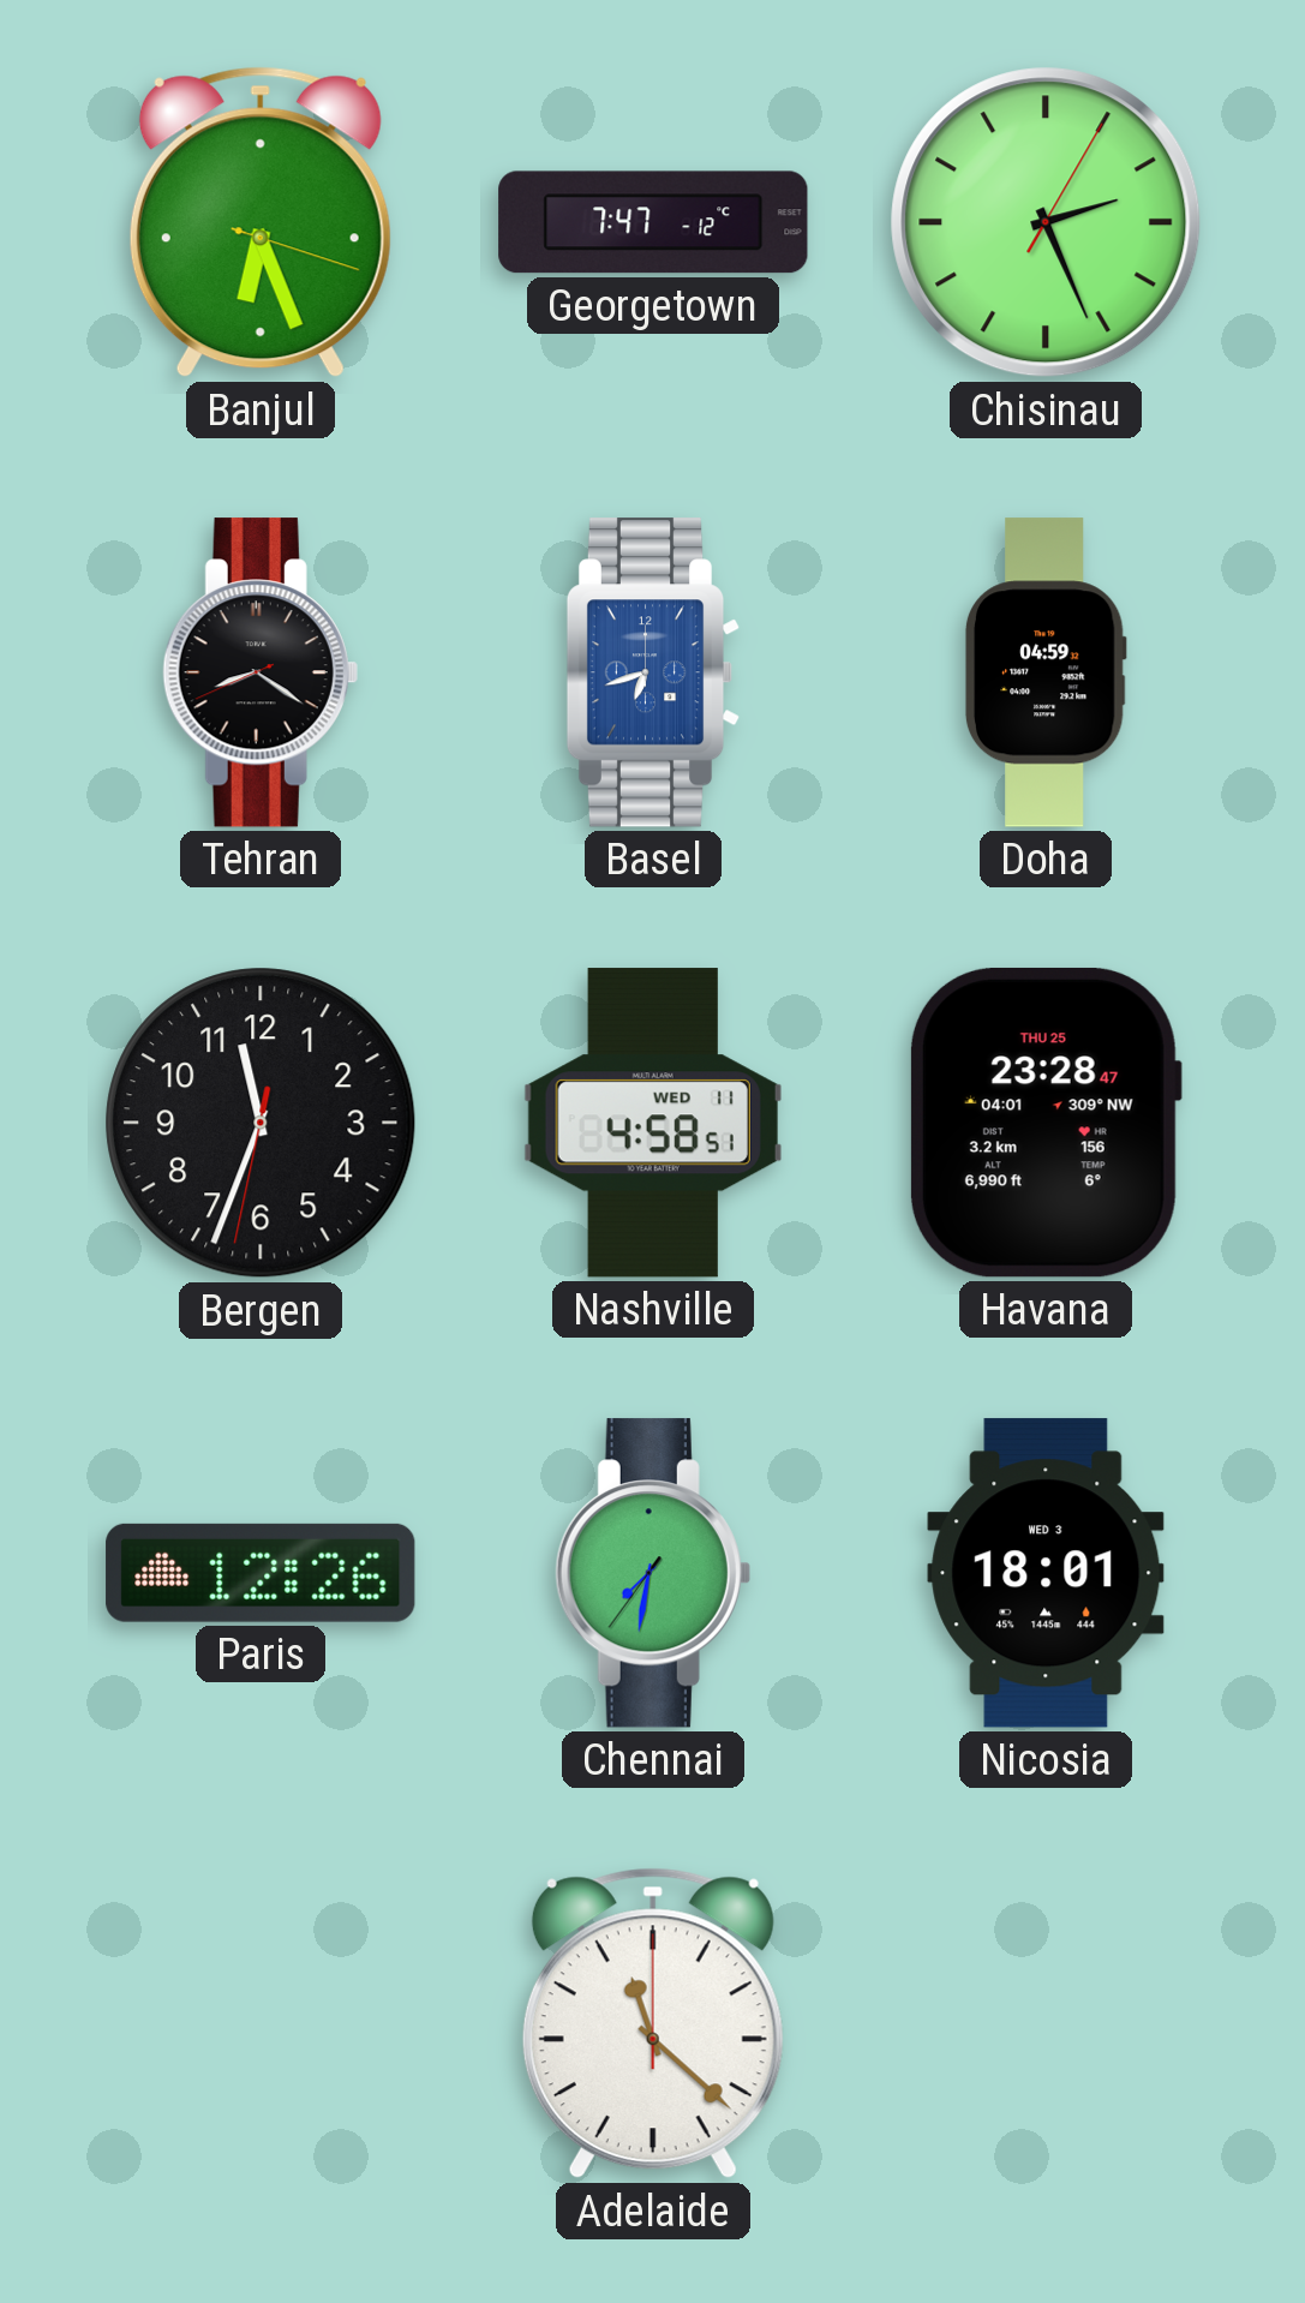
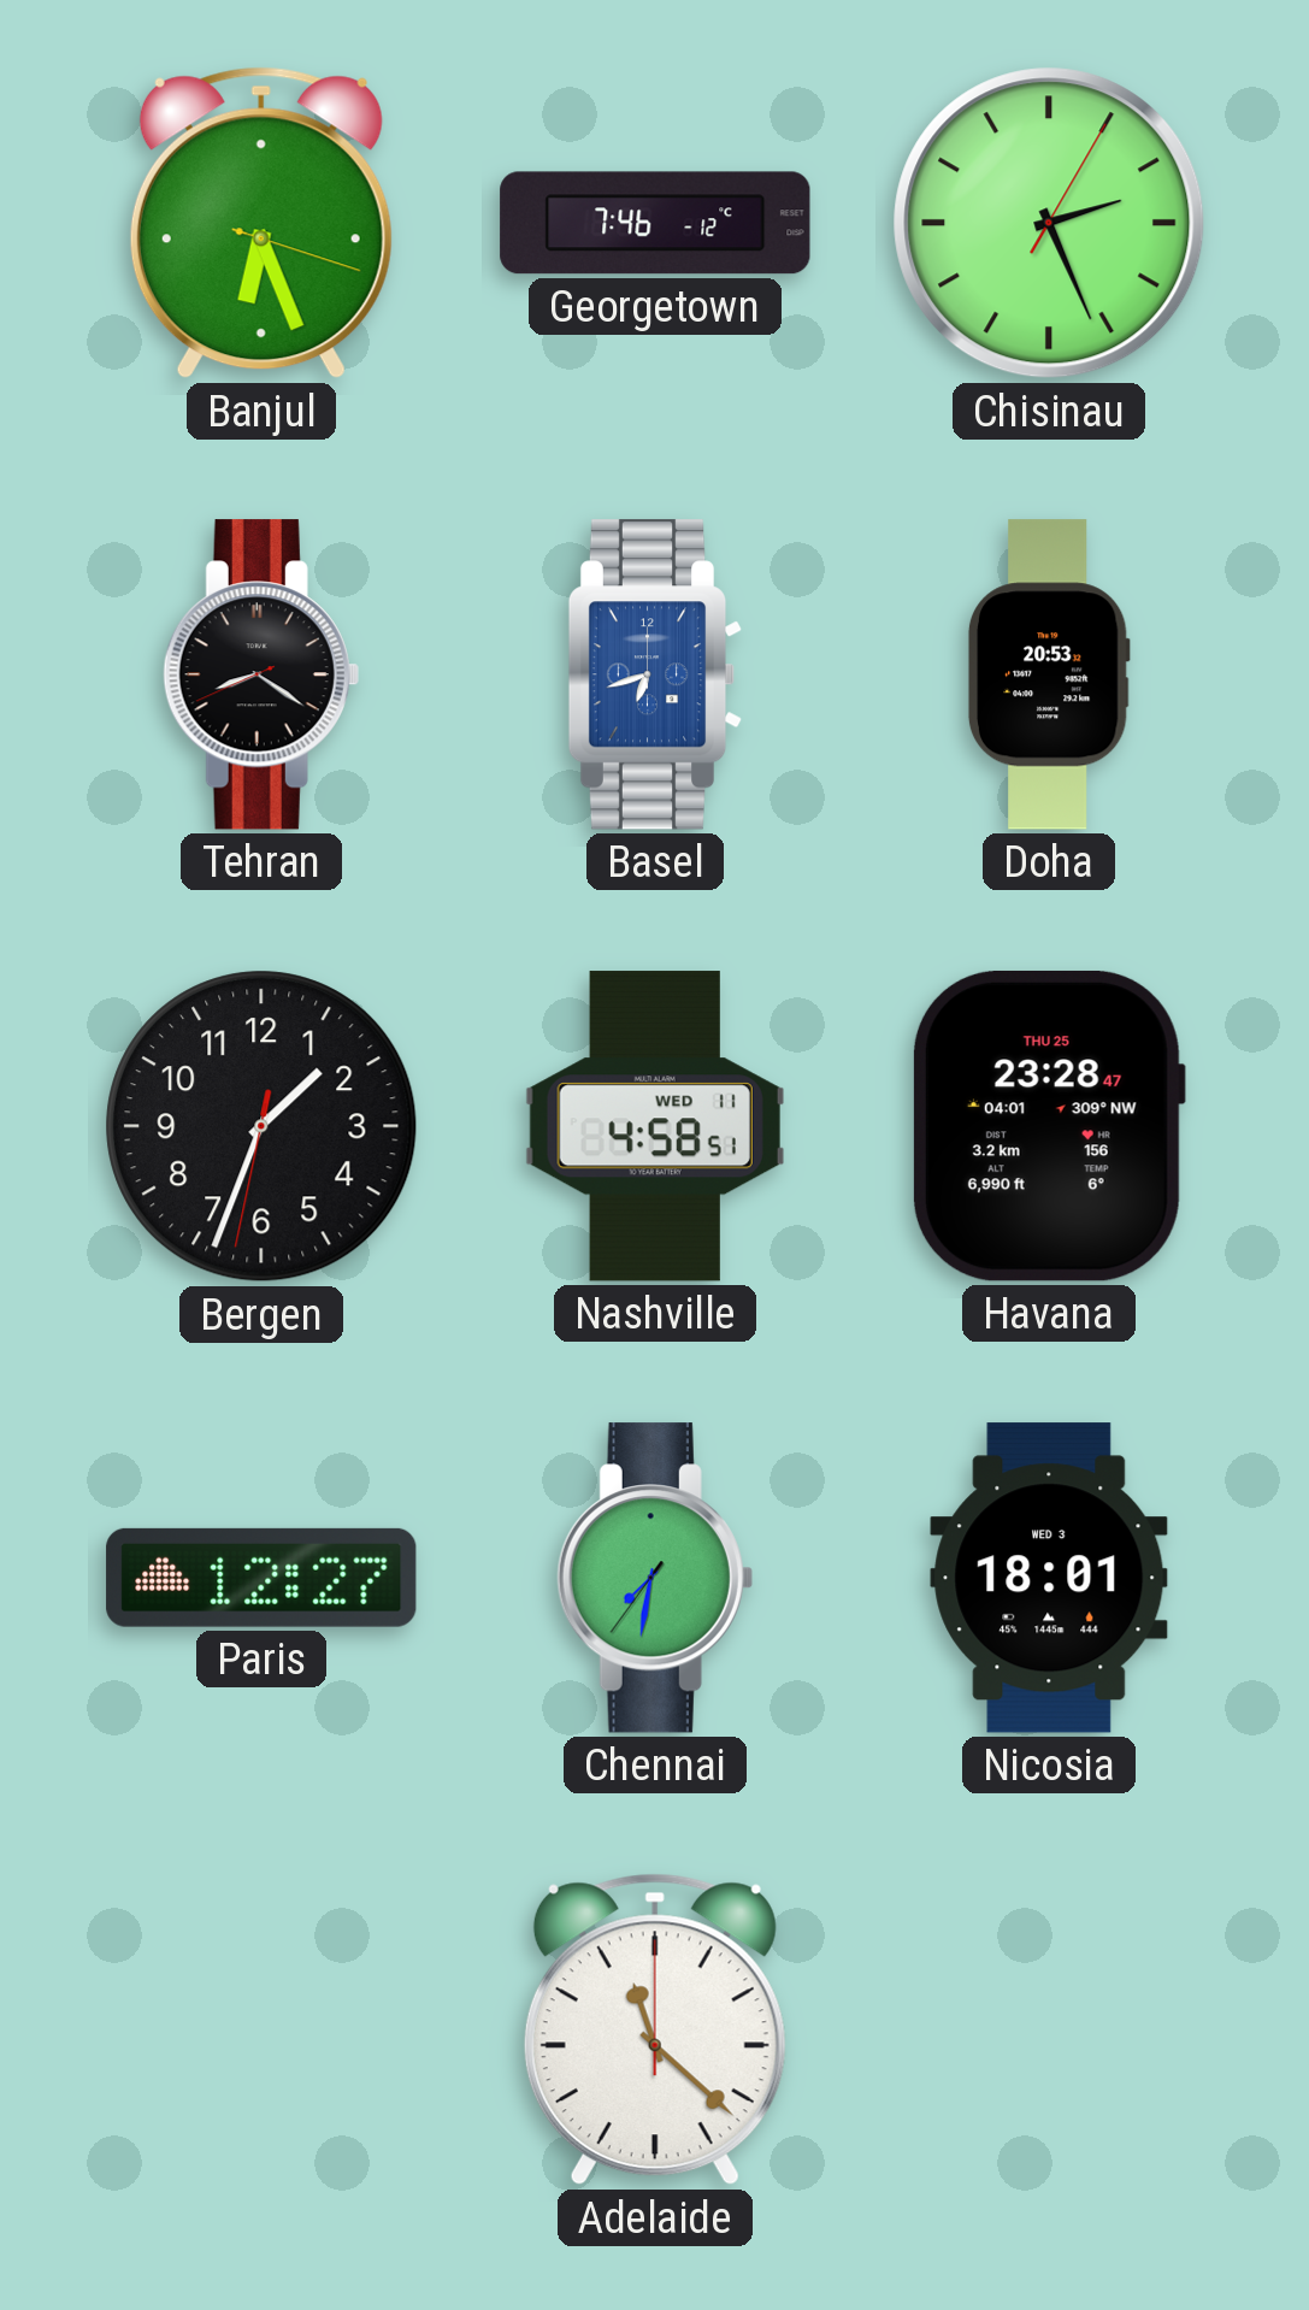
Georgetown: 7:47 -> 7:46 (655, 223)
Doha: 04:59 -> 20:53 (1049, 674)
Bergen: 11:33 -> 1:33 (261, 1126)
Paris: 12:26 -> 12:27 (261, 1578)
